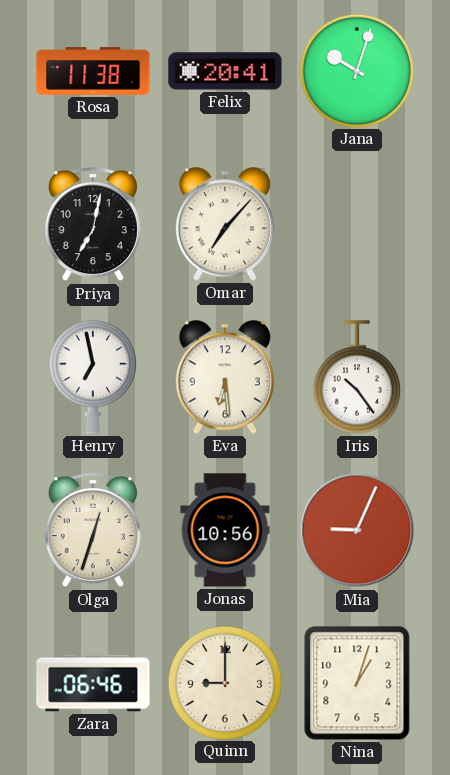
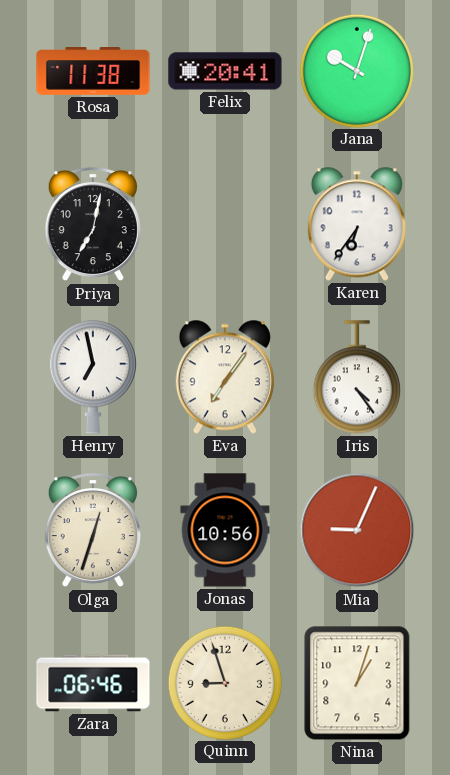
Omar: 7:07 -> none (225, 224)
Karen: none -> 6:36 (357, 224)
Eva: 6:29 -> 7:06 (225, 377)
Iris: 10:24 -> 4:24 (357, 377)
Quinn: 9:00 -> 8:57 (224, 682)
